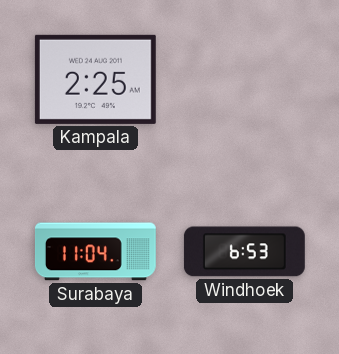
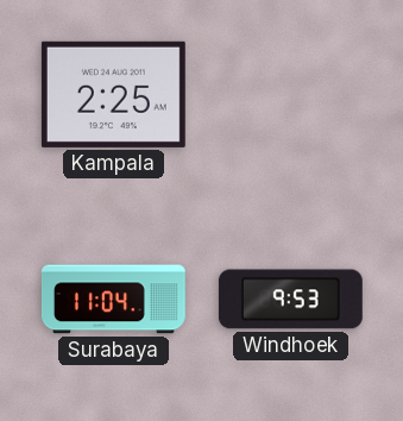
Windhoek: 6:53 -> 9:53 (290, 300)
